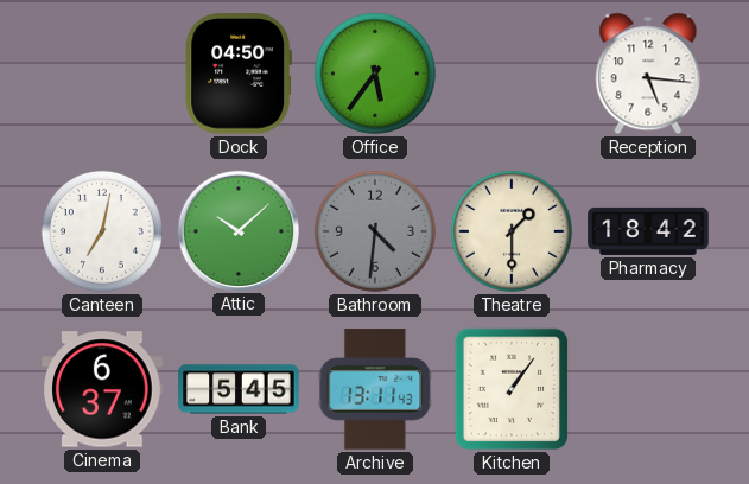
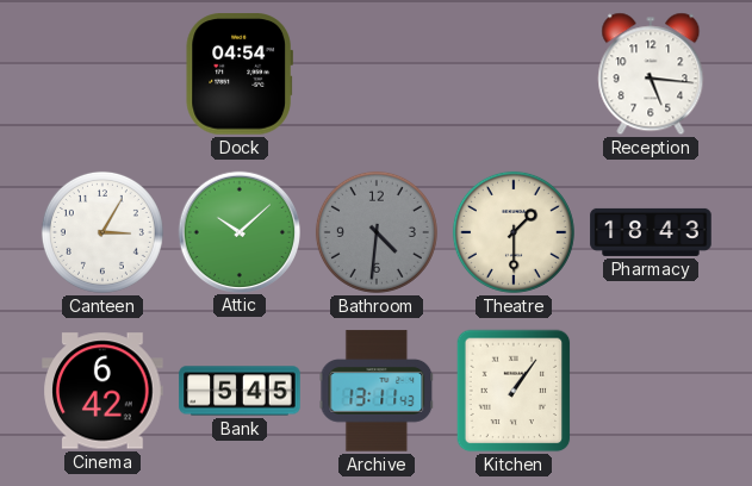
Dock: 04:50 -> 04:54 (238, 74)
Office: 5:36 -> none (375, 74)
Canteen: 7:02 -> 3:05 (102, 232)
Pharmacy: 18:42 -> 18:43 (651, 232)
Cinema: 6:37 -> 6:42 (102, 391)
